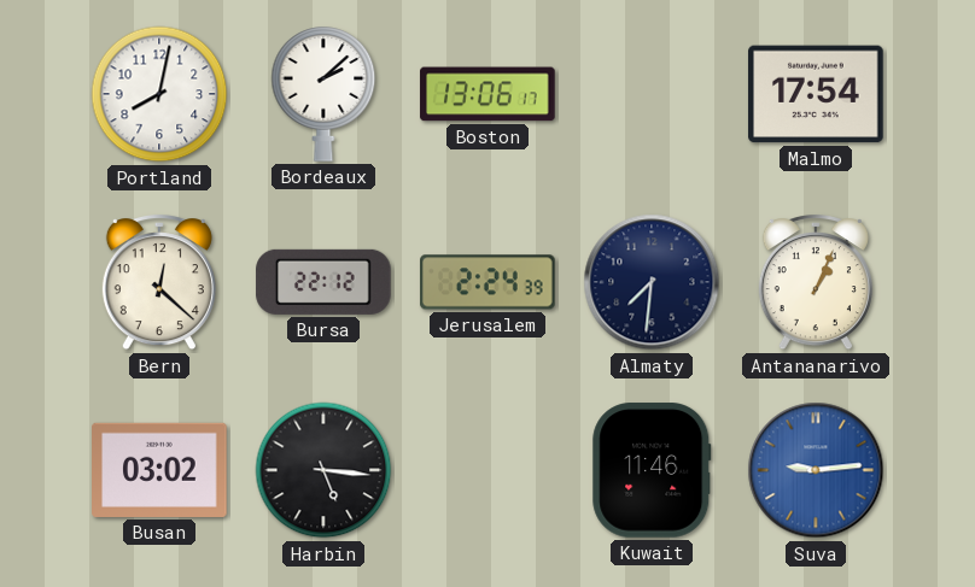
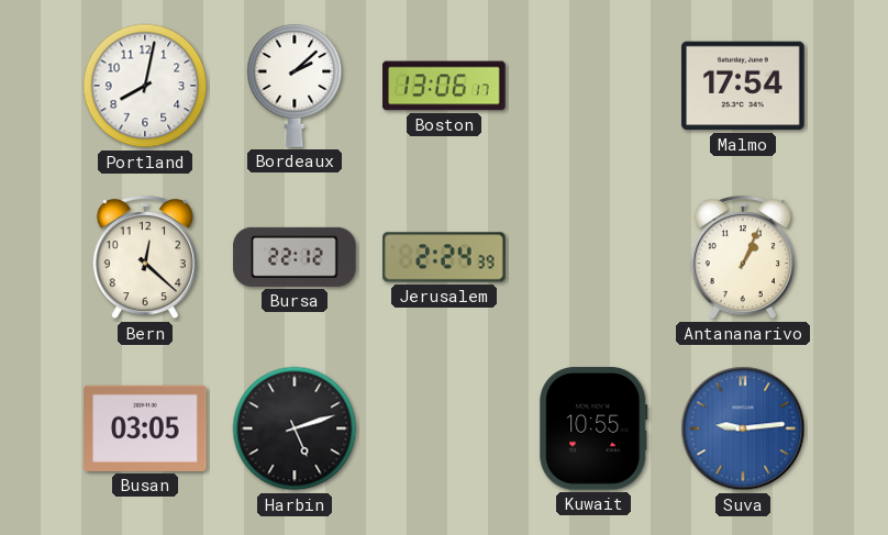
Almaty: 7:31 -> none (652, 282)
Busan: 03:02 -> 03:05 (145, 428)
Harbin: 5:16 -> 5:12 (295, 428)
Kuwait: 11:46 -> 10:55 (593, 428)
